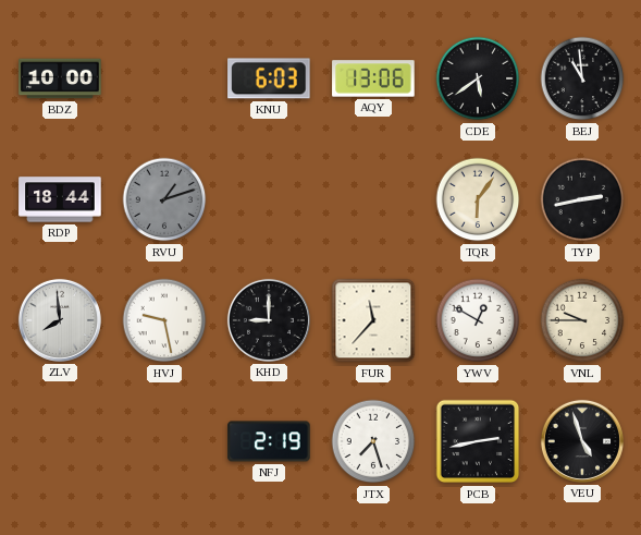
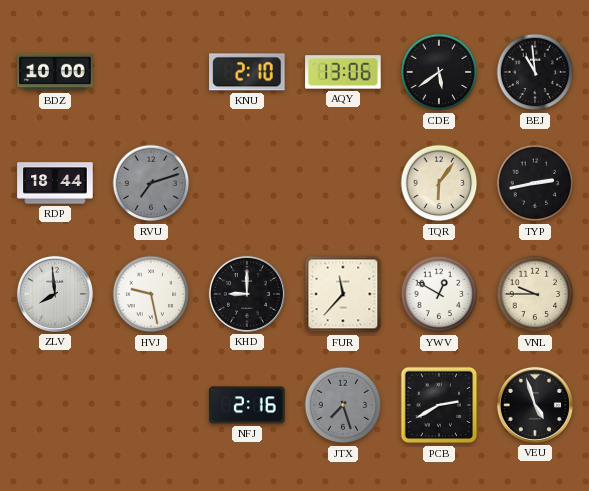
KNU: 6:03 -> 2:10 (247, 72)
RVU: 1:12 -> 7:12 (151, 183)
NFJ: 2:19 -> 2:16 (247, 405)
JTX dial: white -> grey (343, 405)
PCB: 2:43 -> 2:40 (439, 405)
